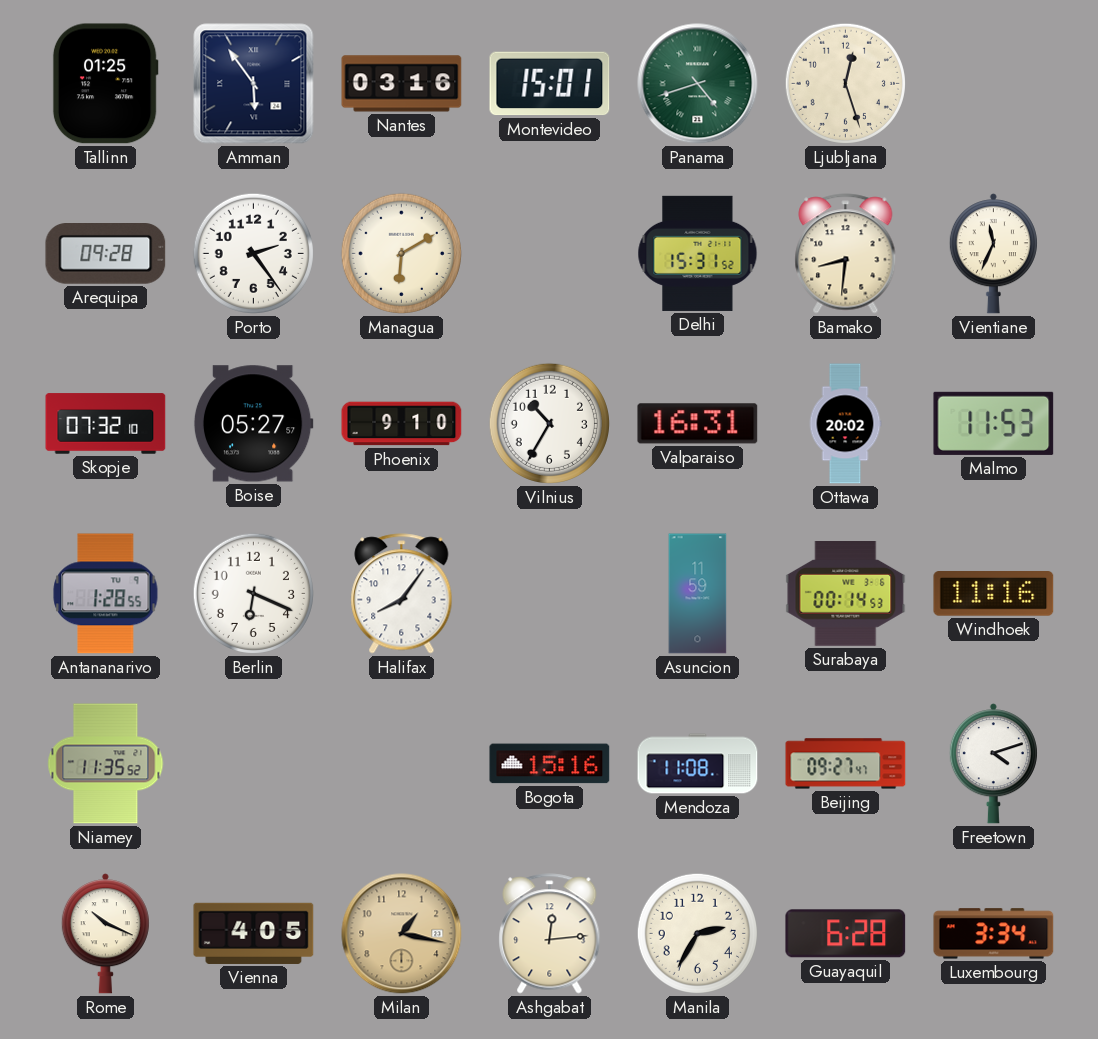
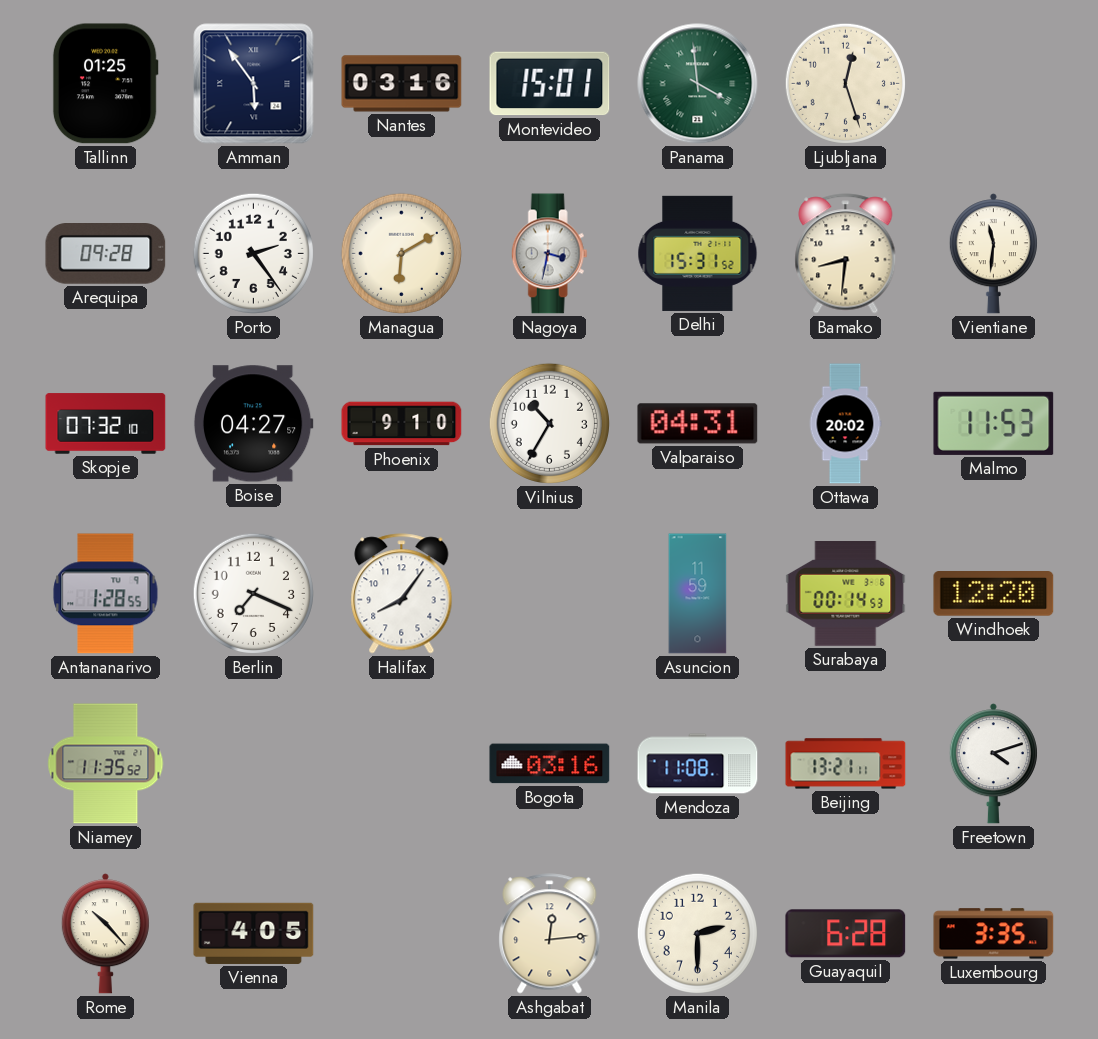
Panama: 4:42 -> 3:59 (698, 84)
Nagoya: none -> 3:32 (549, 254)
Vientiane: 11:34 -> 11:31 (993, 254)
Boise: 05:27 -> 04:27 (253, 424)
Valparaiso: 16:31 -> 04:31 (698, 424)
Berlin: 6:19 -> 7:19 (253, 593)
Windhoek: 11:16 -> 12:20 (994, 594)
Bogota: 15:16 -> 03:16 (550, 764)
Beijing: 09:27 -> 13:21 (846, 764)
Rome: 10:19 -> 10:23 (105, 934)
Milan: 1:17 -> none (402, 934)
Manila: 2:35 -> 2:30 (697, 933)
Luxembourg: 3:34 -> 3:35 (994, 934)
